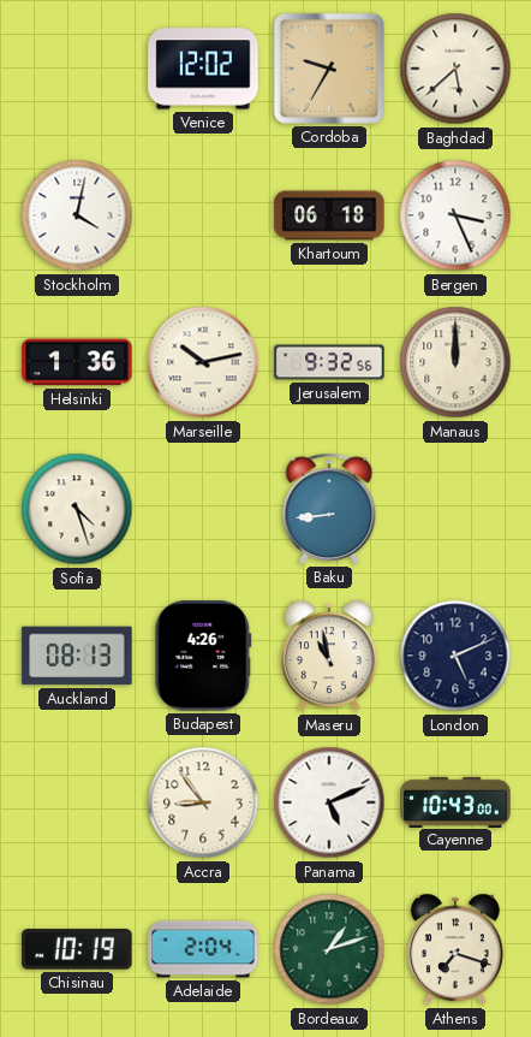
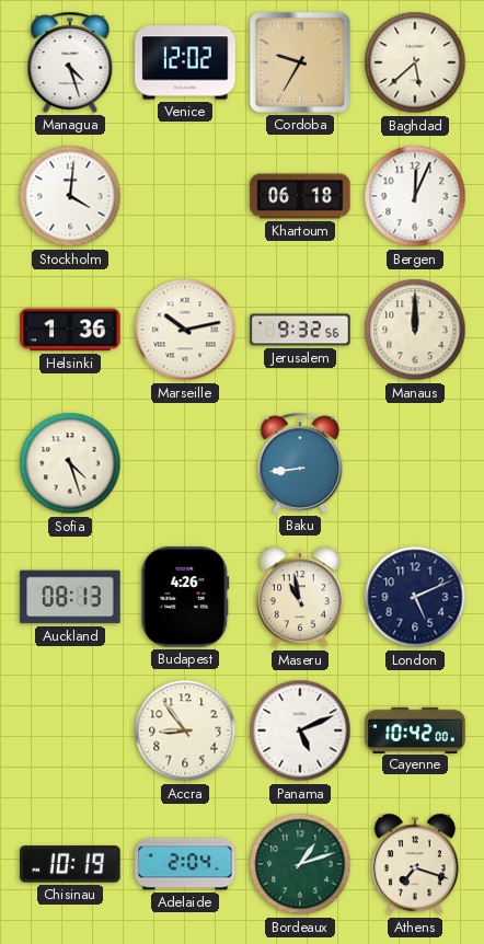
Managua: none -> 4:27 (70, 62)
Stockholm: 4:02 -> 4:01 (70, 196)
Bergen: 3:26 -> 12:04 (415, 196)
Cayenne: 10:43 -> 10:42 (415, 729)
